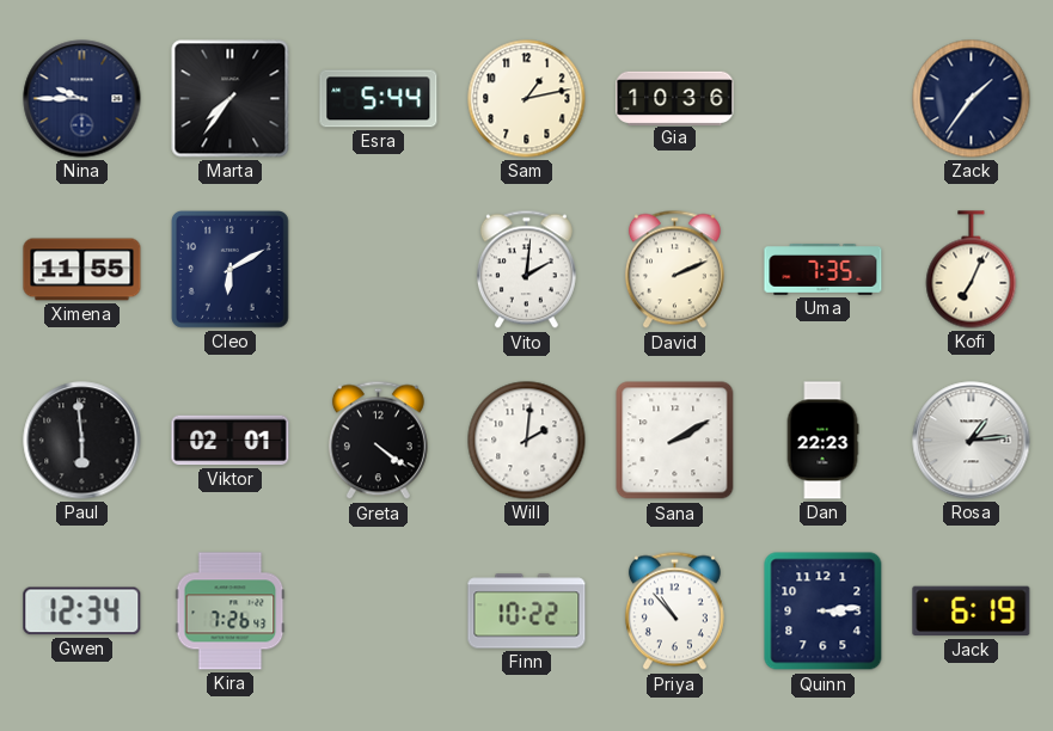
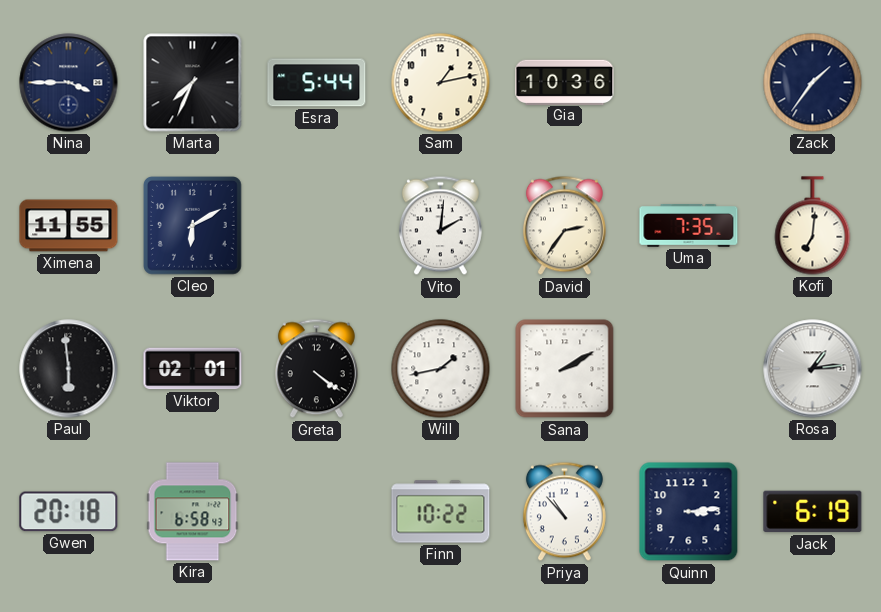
Nina: 9:45 -> 3:45 (69, 83)
Marta: 7:36 -> 7:34 (193, 83)
David: 2:11 -> 2:36 (564, 226)
Kofi: 7:04 -> 7:01 (813, 226)
Will: 2:01 -> 1:43 (441, 369)
Dan: 22:23 -> none (822, 441)
Gwen: 12:34 -> 20:18 (69, 512)
Kira: 7:26 -> 6:58 (193, 512)
